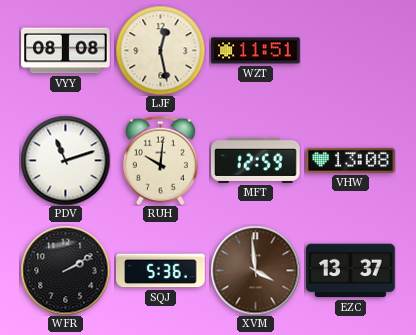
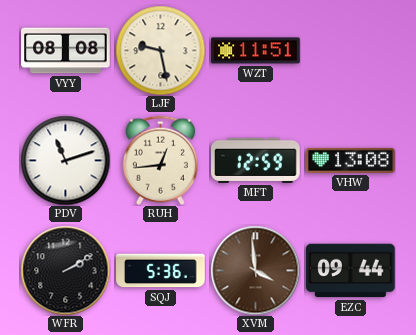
LJF: 12:28 -> 9:28 (160, 50)
RUH: 10:01 -> 12:44 (160, 160)
EZC: 13:37 -> 09:44 (351, 271)
